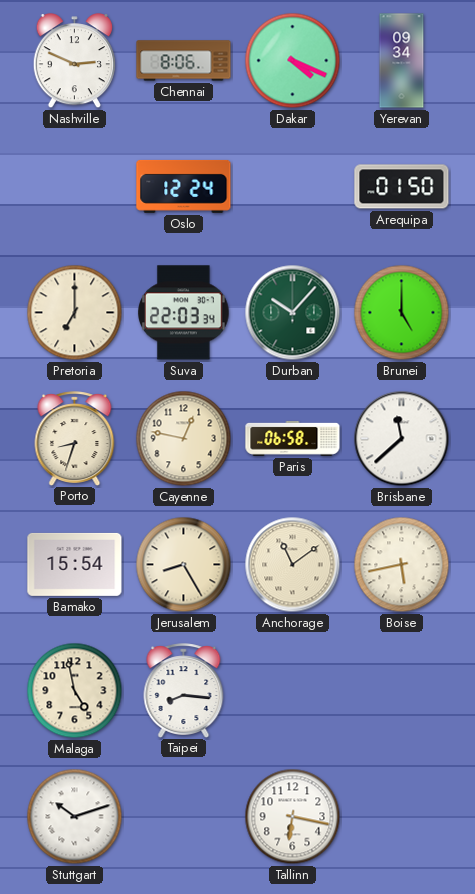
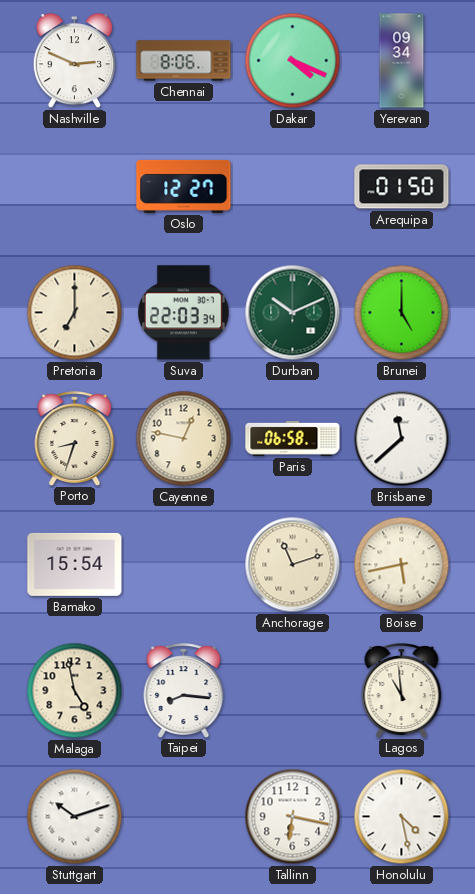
Oslo: 12:24 -> 12:27 (184, 186)
Durban: 10:07 -> 10:11 (293, 313)
Jerusalem: 8:25 -> none (184, 565)
Anchorage: 11:09 -> 11:12 (293, 565)
Lagos: none -> 10:59 (402, 690)
Honolulu: none -> 4:28 (402, 817)
